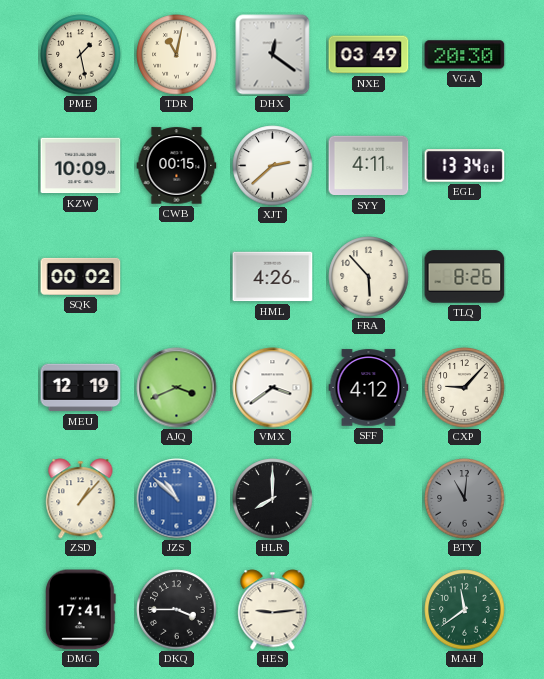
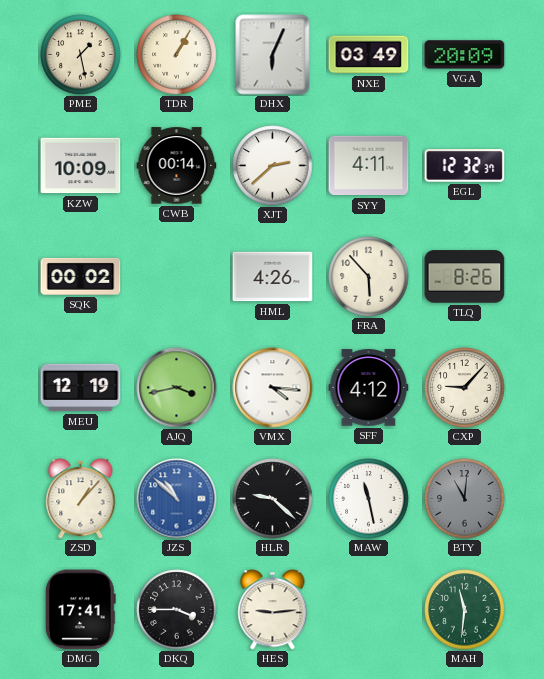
TDR: 11:02 -> 1:05 (177, 55)
DHX: 12:21 -> 6:04 (273, 55)
VGA: 20:30 -> 20:09 (465, 55)
CWB: 00:15 -> 00:14 (177, 166)
EGL: 13:34 -> 12:32 (465, 166)
AJQ: 3:41 -> 3:43 (177, 388)
VMX: 3:39 -> 4:16 (273, 388)
HLR: 8:00 -> 9:22 (273, 499)
MAW: none -> 11:28 (369, 499)
MAH: 11:39 -> 11:31 (465, 610)
